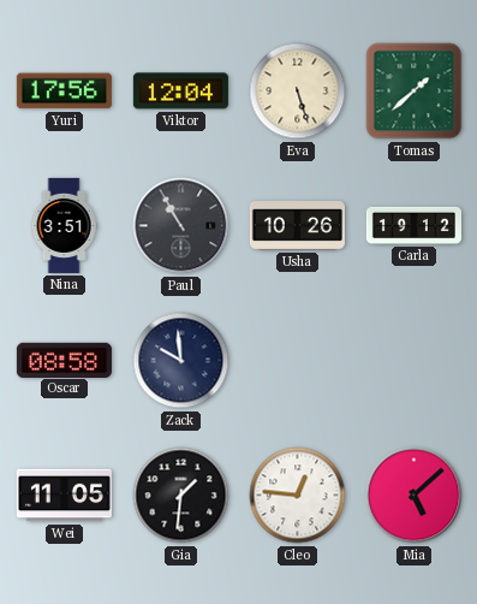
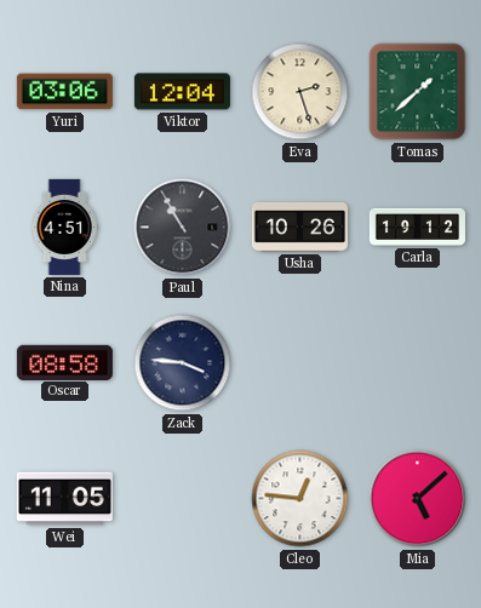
Yuri: 17:56 -> 03:06 (64, 92)
Eva: 5:27 -> 2:27 (300, 92)
Nina: 3:51 -> 4:51 (64, 226)
Zack: 9:59 -> 3:46 (183, 363)
Gia: 1:31 -> none (181, 496)
